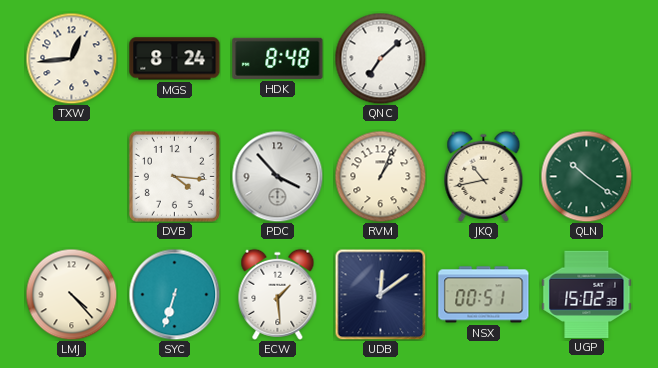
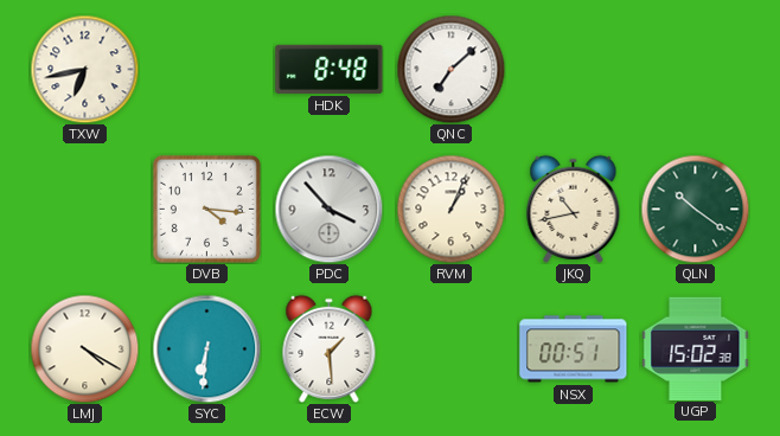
TXW: 12:44 -> 6:43 (84, 69)
MGS: 8:24 -> none (175, 59)
LMJ: 4:23 -> 4:20 (84, 348)
SYC: 6:33 -> 6:31 (206, 348)
UDB: 12:09 -> none (380, 294)
